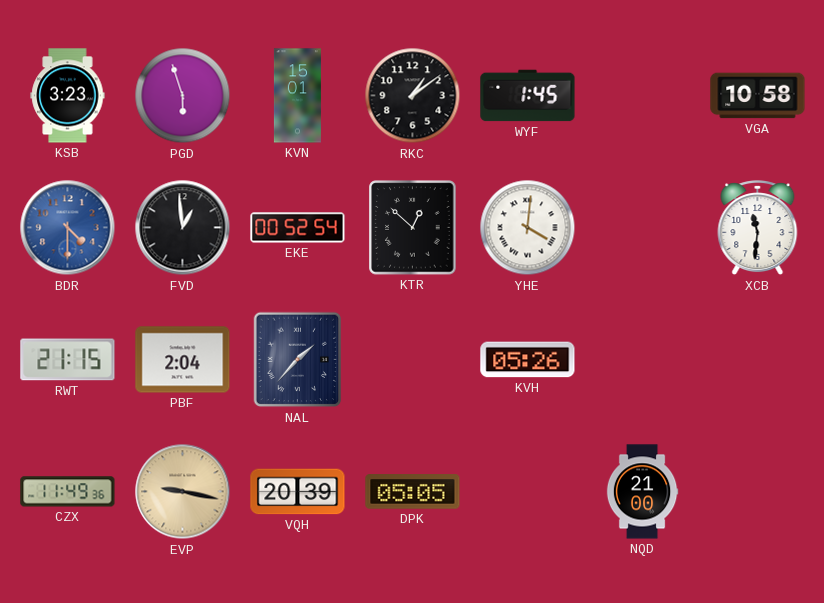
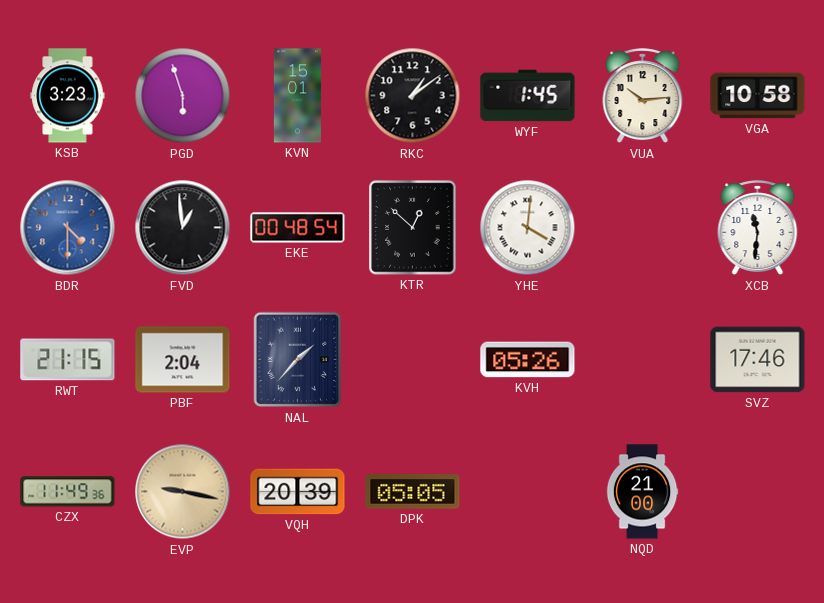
VUA: none -> 10:14 (643, 96)
EKE: 00:52 -> 00:48 (298, 228)
SVZ: none -> 17:46 (758, 360)
